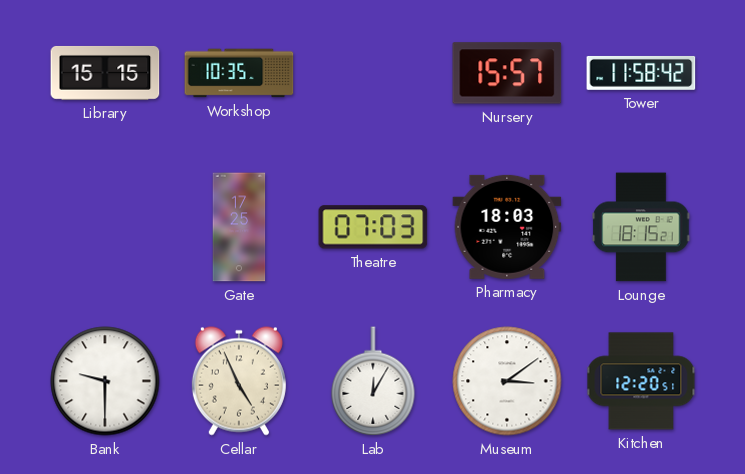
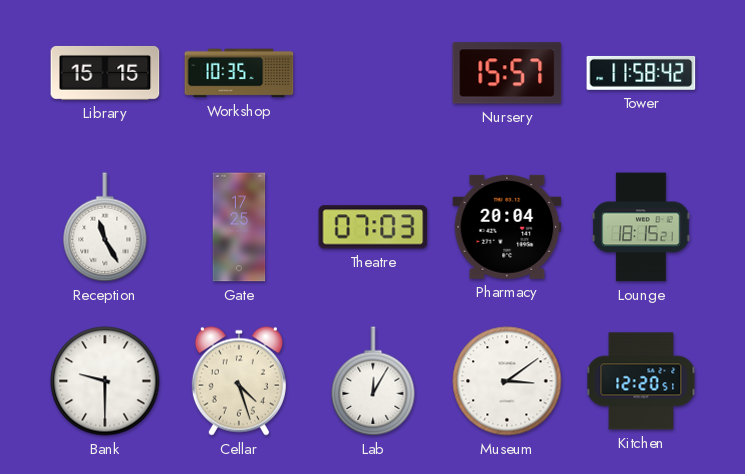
Reception: none -> 11:25 (105, 227)
Pharmacy: 18:03 -> 20:04 (507, 227)
Cellar: 4:56 -> 4:27 (239, 381)
